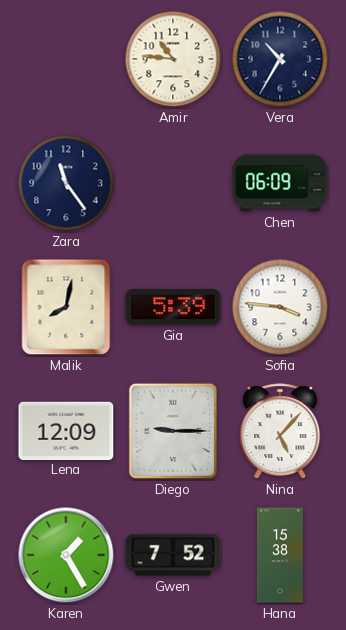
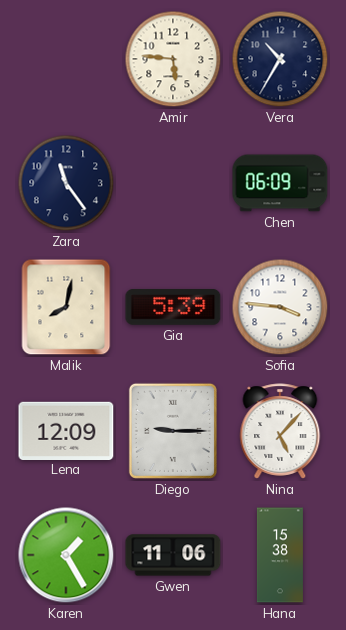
Amir: 10:46 -> 5:46 (173, 59)
Gwen: 7:52 -> 11:06 (173, 555)
